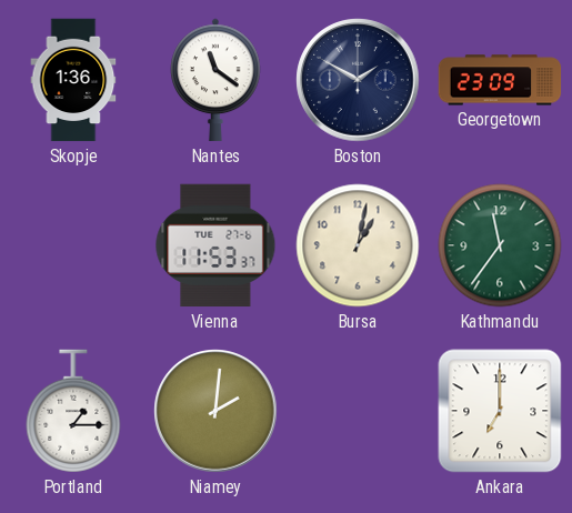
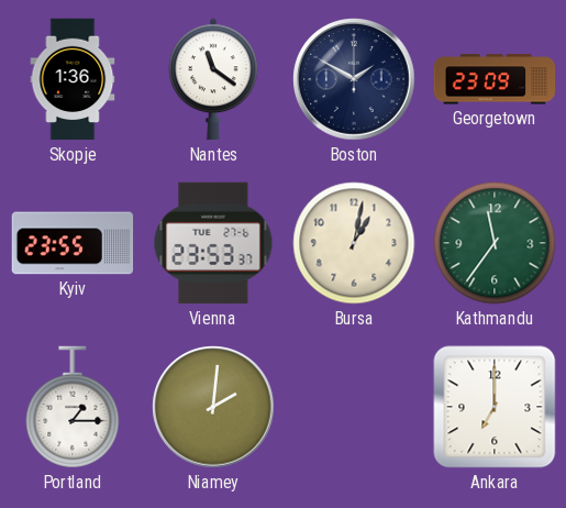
Kyiv: none -> 23:55 (73, 243)
Vienna: 11:53 -> 23:53 (213, 243)
